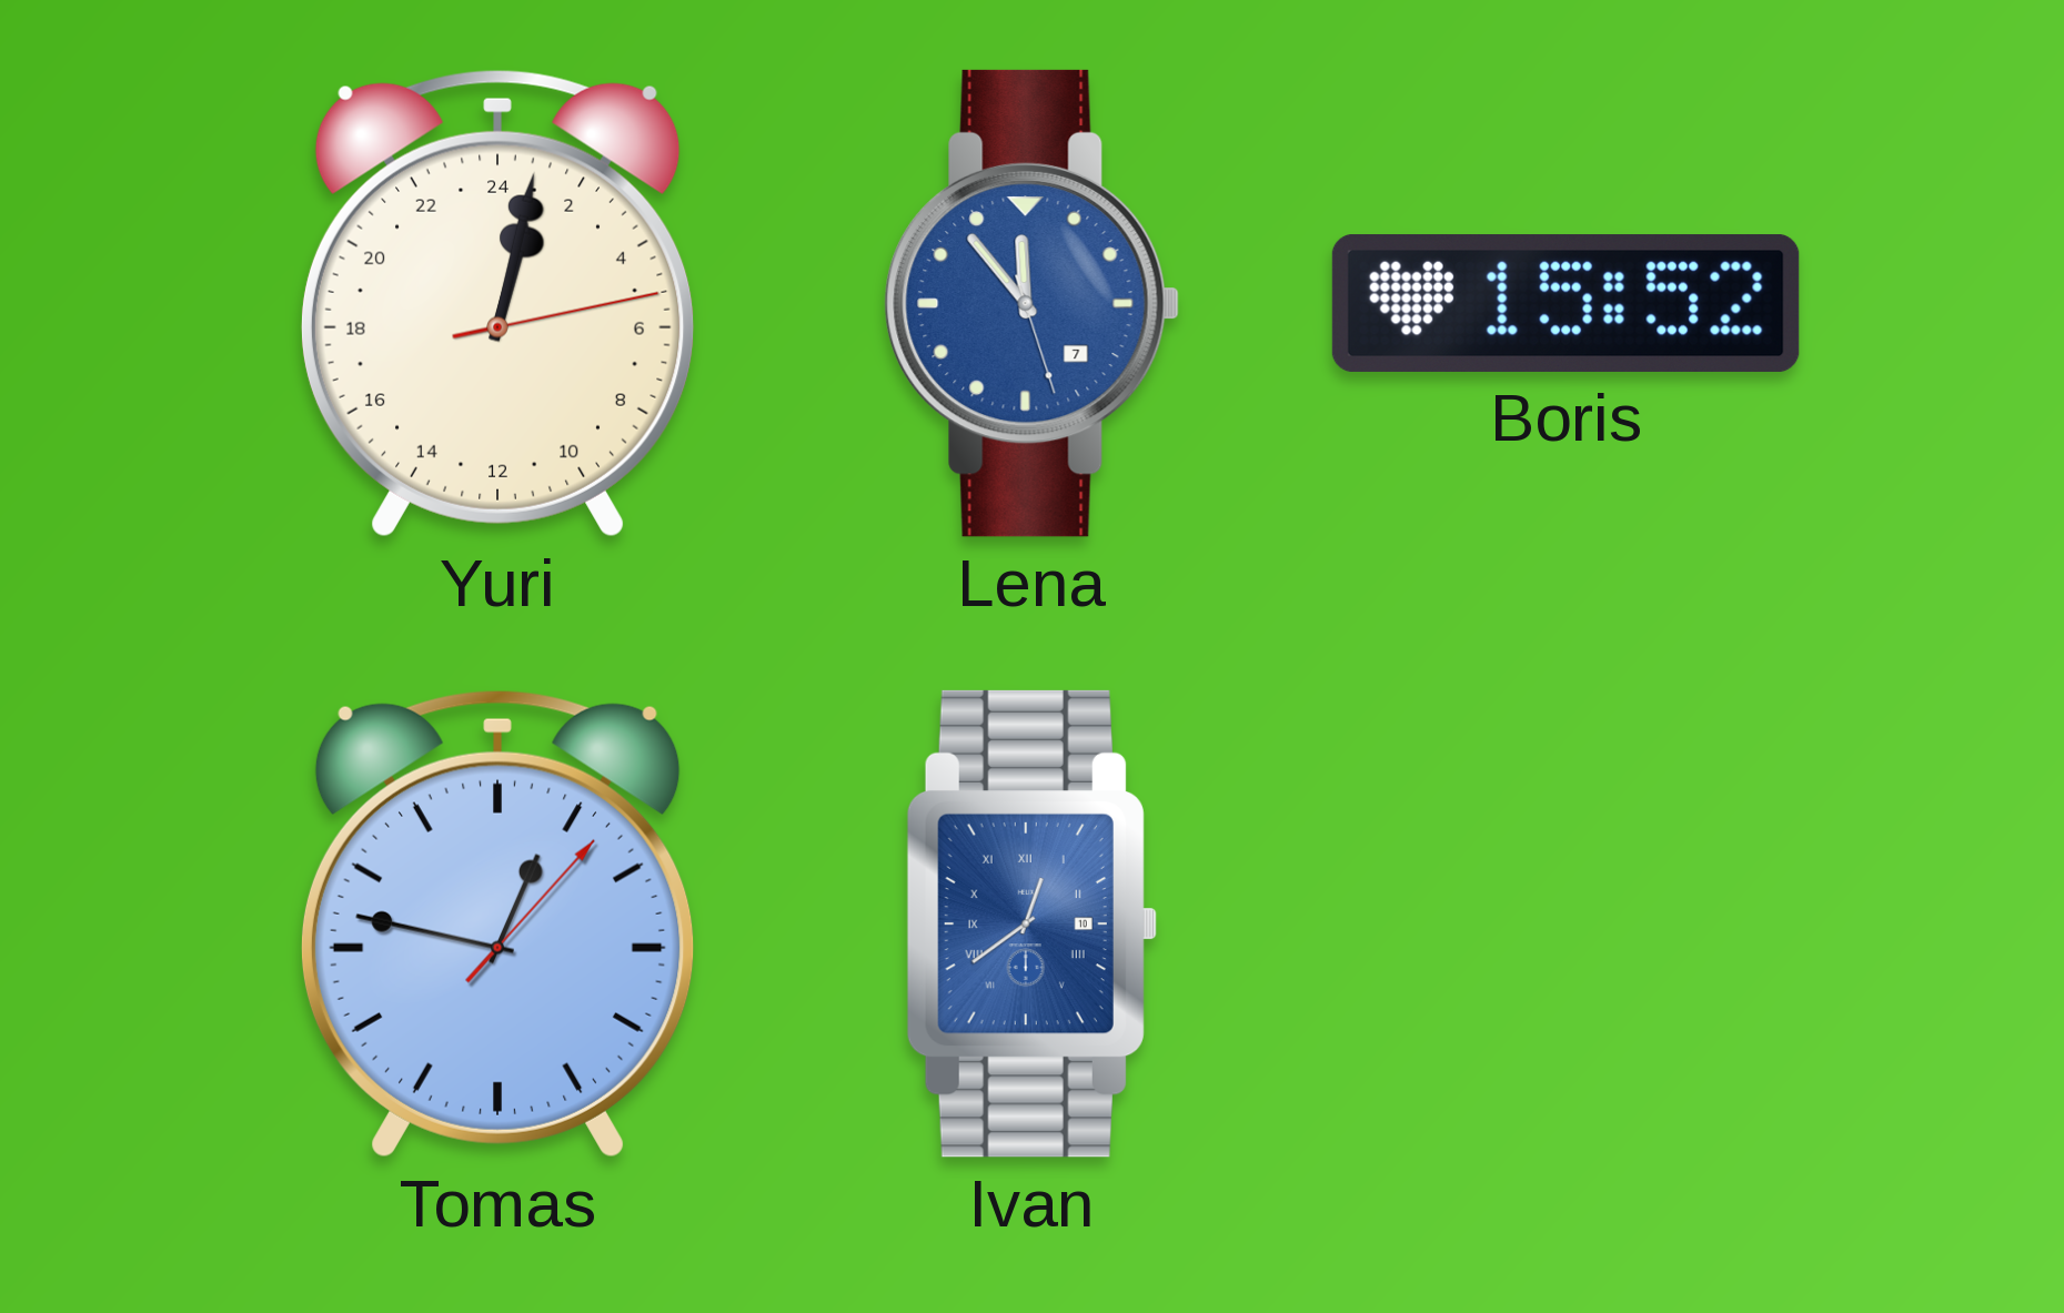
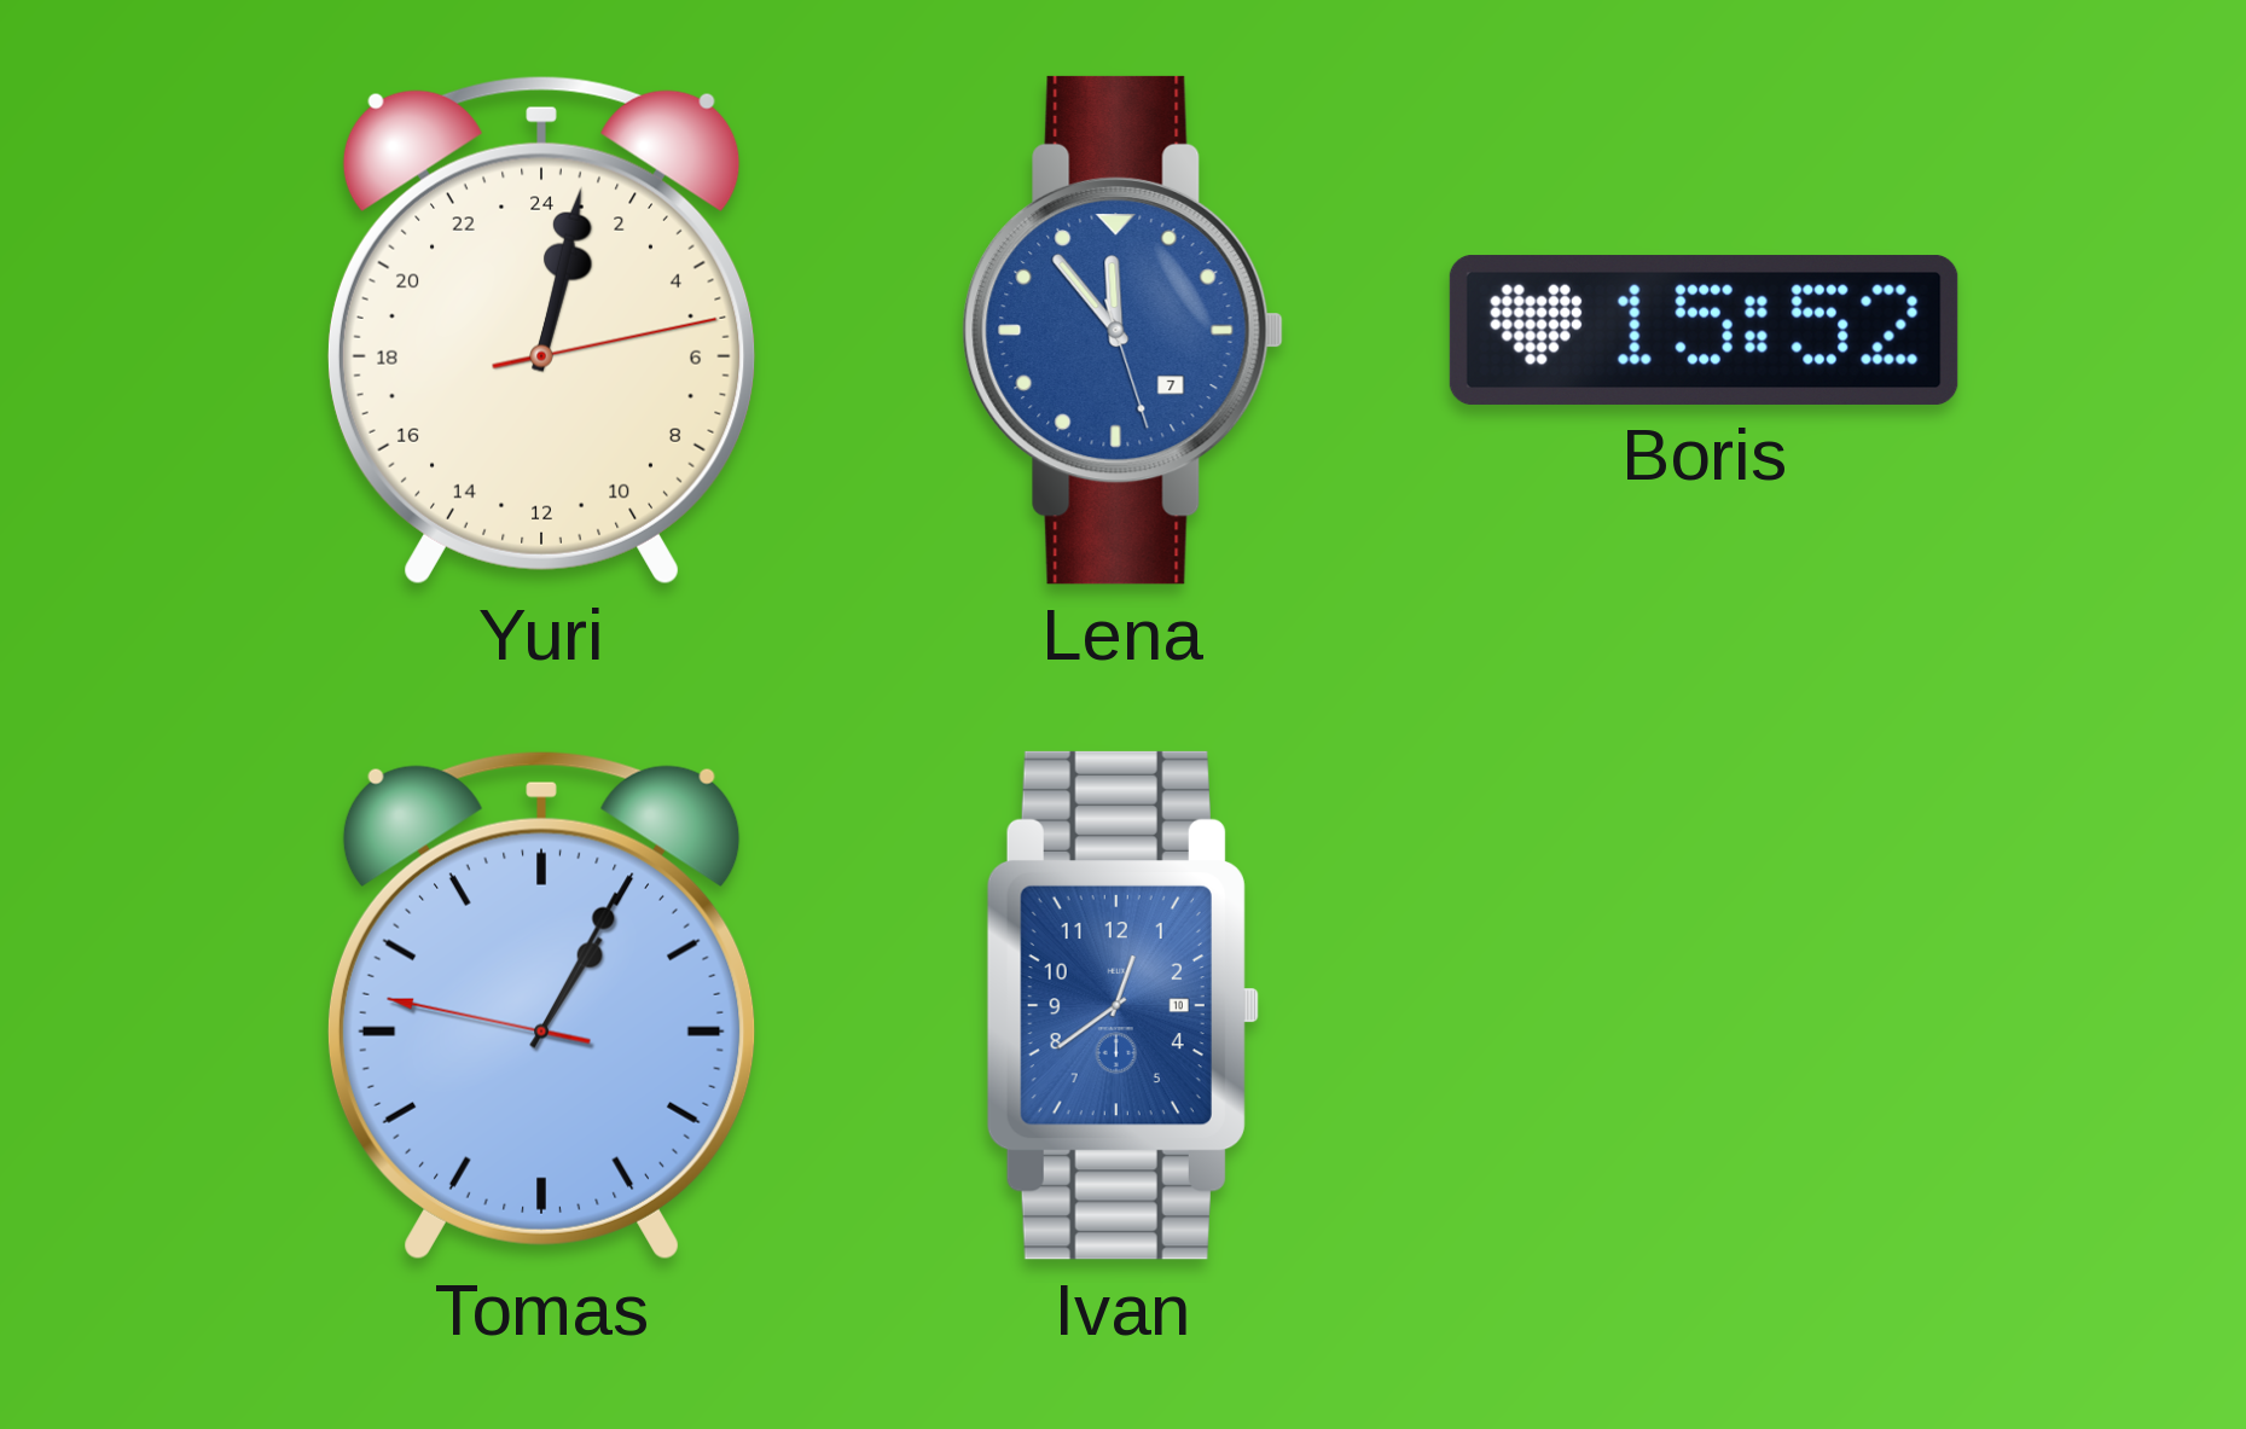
Tomas: 12:47 -> 1:04 (541, 1006)
Ivan numerals: Roman -> Arabic (1122, 1005)
